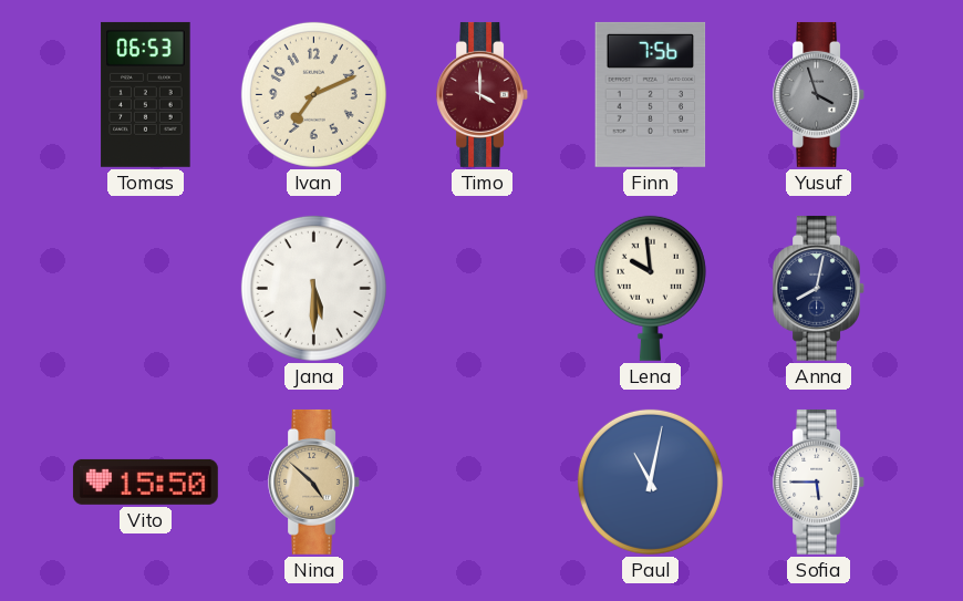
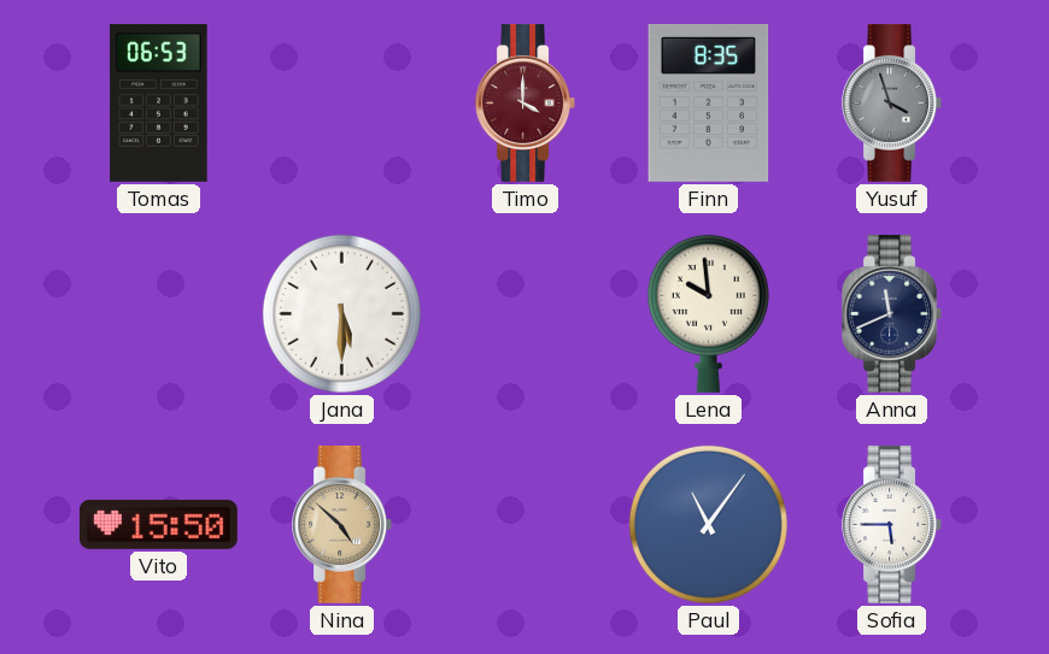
Ivan: 7:11 -> none (313, 94)
Finn: 7:56 -> 8:35 (709, 102)
Anna: 8:02 -> 11:41 (892, 313)
Paul: 11:02 -> 11:06 (708, 524)
